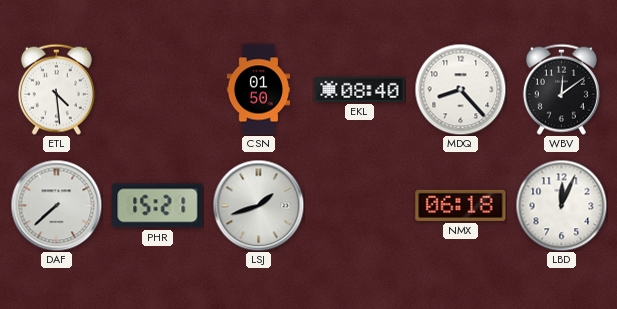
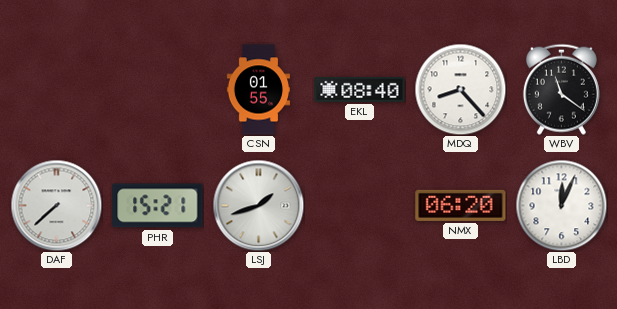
ETL: 4:29 -> none (56, 89)
CSN: 01:50 -> 01:55 (258, 90)
WBV: 12:09 -> 11:21 (561, 89)
NMX: 06:18 -> 06:20 (461, 205)
